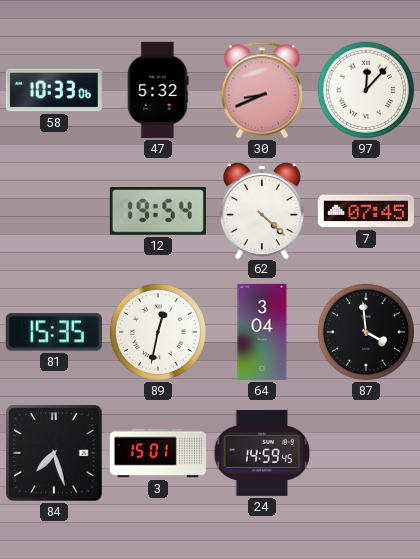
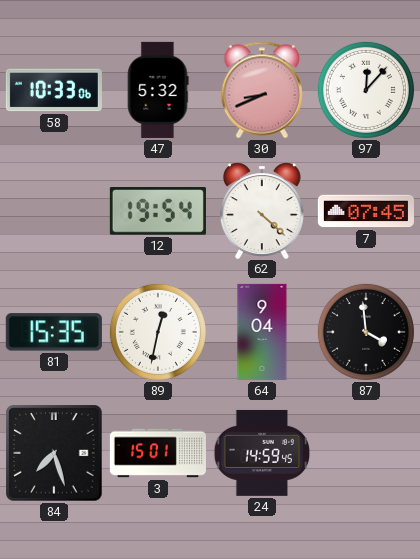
64: 3:04 -> 9:04 (262, 332)
